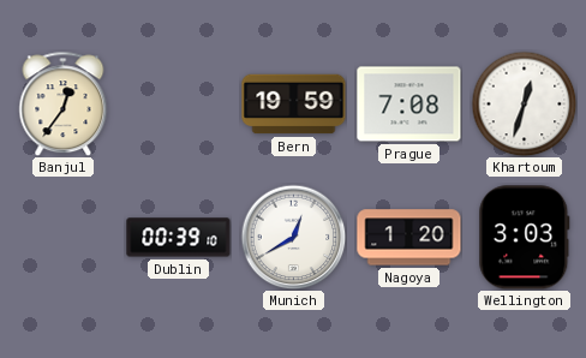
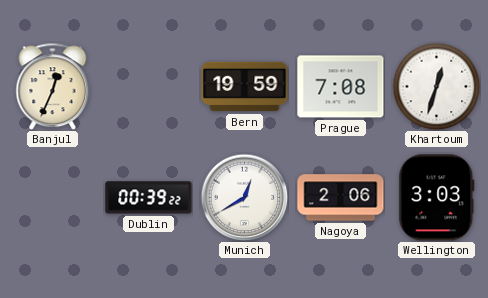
Banjul: 12:36 -> 12:34 (53, 86)
Dublin: 00:39:10 -> 00:39:22 (149, 198)
Nagoya: 1:20 -> 2:06 (341, 198)
